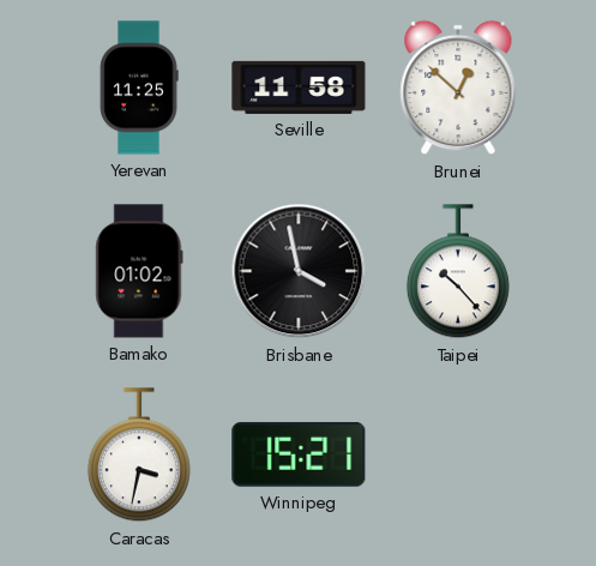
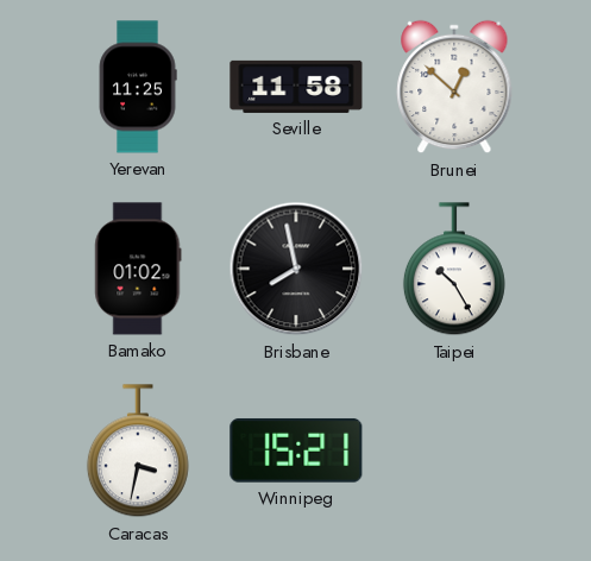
Brisbane: 3:58 -> 7:58 (296, 269)
Taipei: 10:23 -> 10:25 (454, 270)
